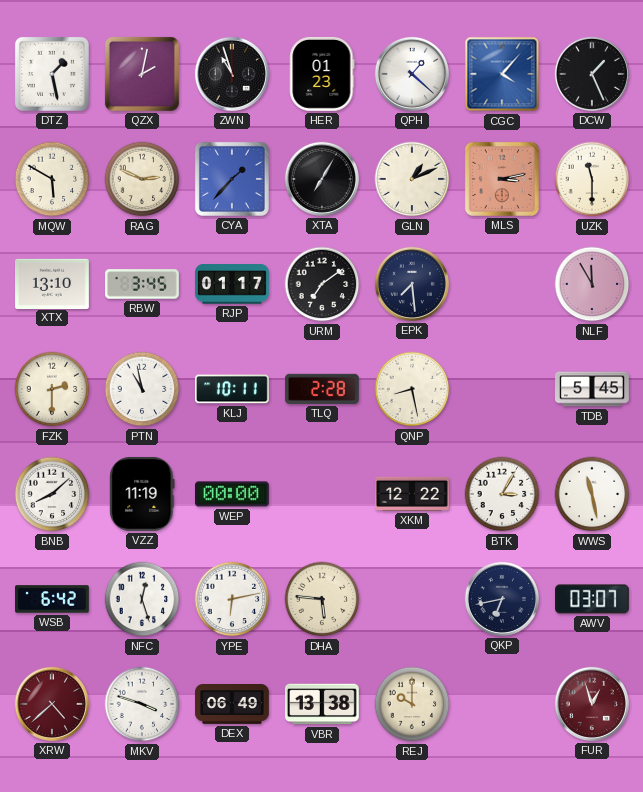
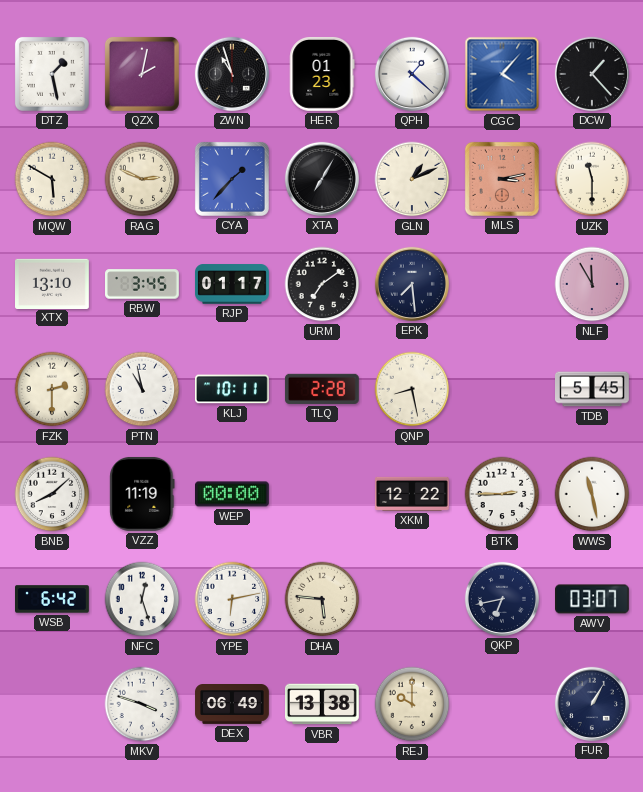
DCW: 1:26 -> 1:23 (592, 74)
BTK: 3:05 -> 2:45 (502, 494)
XRW: 4:38 -> none (52, 704)
FUR: 12:57 -> 1:05 (592, 704)
FUR dial: burgundy -> navy (592, 704)
